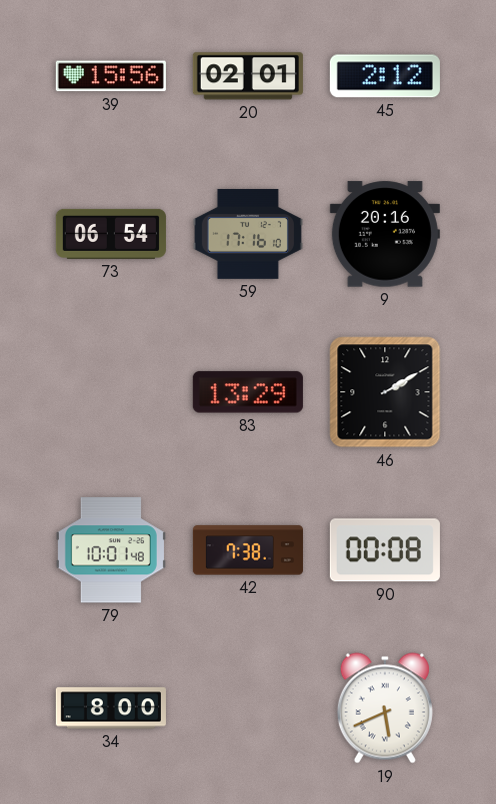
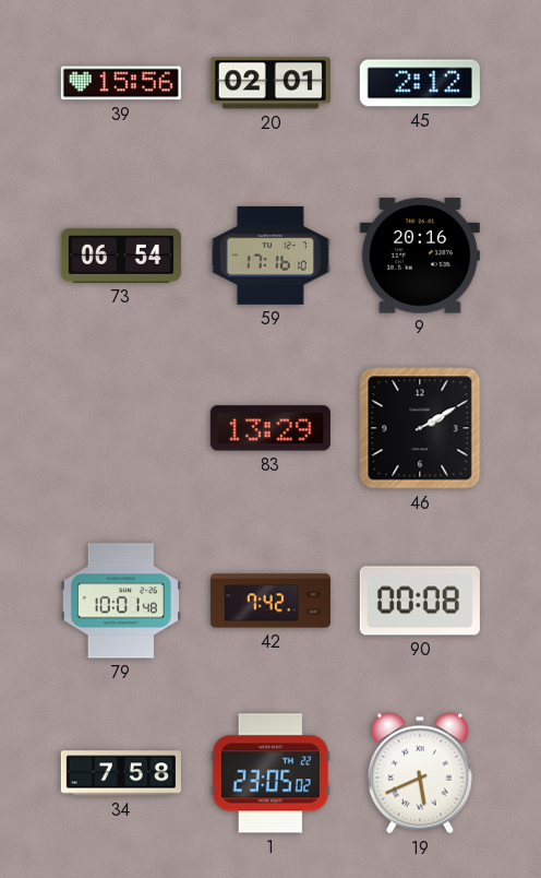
42: 7:38 -> 7:42 (270, 601)
34: 8:00 -> 7:58 (121, 773)
1: none -> 23:05 (270, 773)
